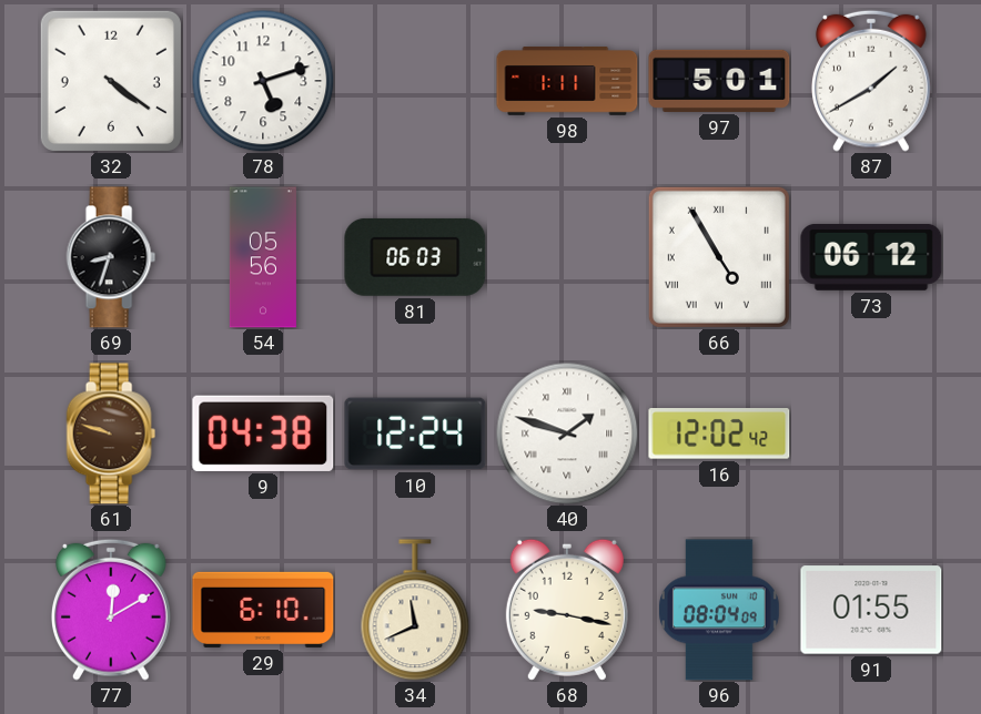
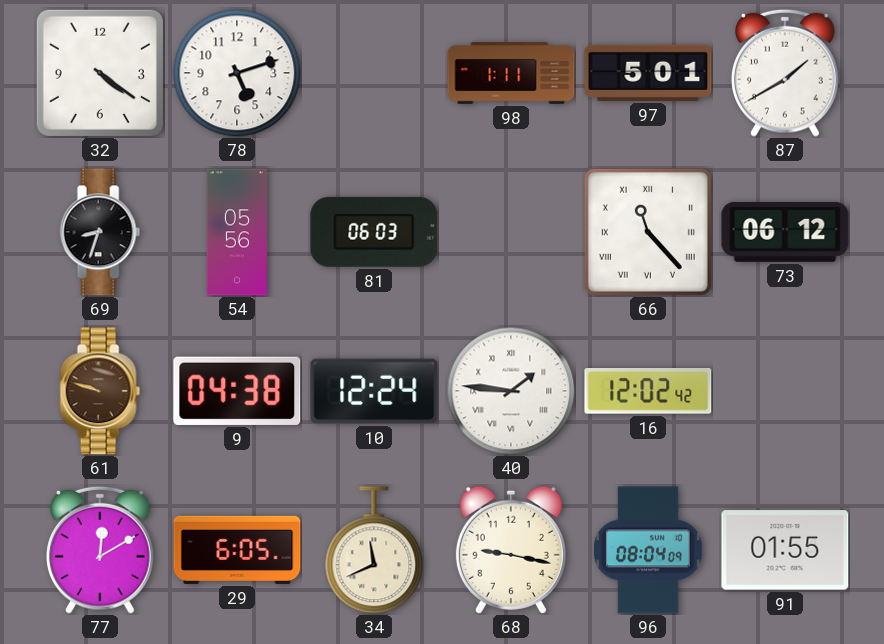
66: 4:55 -> 11:23 (648, 232)
40: 1:48 -> 1:46 (511, 391)
29: 6:10 -> 6:05 (237, 550)
